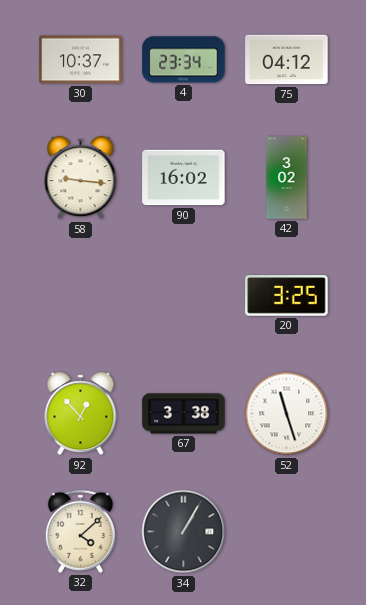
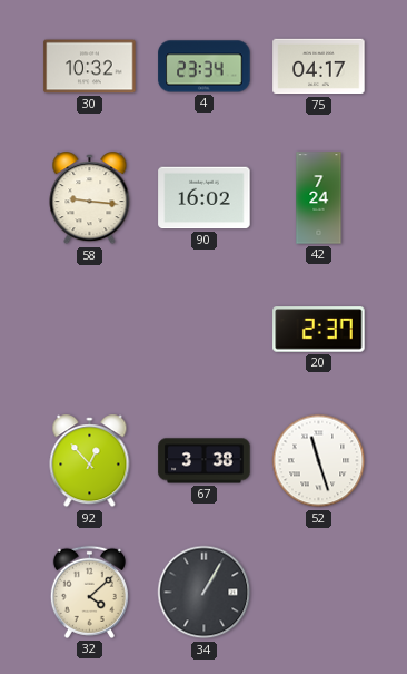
30: 10:37 -> 10:32 (90, 67)
75: 04:12 -> 04:17 (319, 67)
42: 3:02 -> 7:24 (319, 198)
20: 3:25 -> 2:37 (319, 330)
